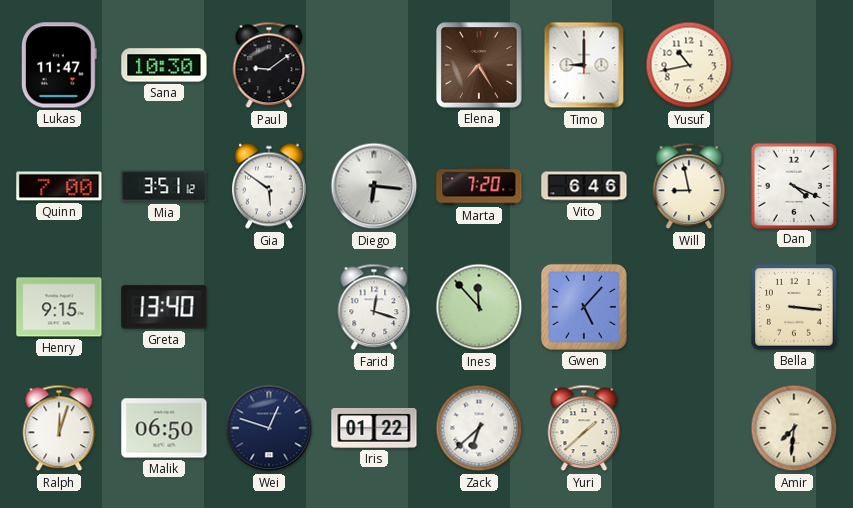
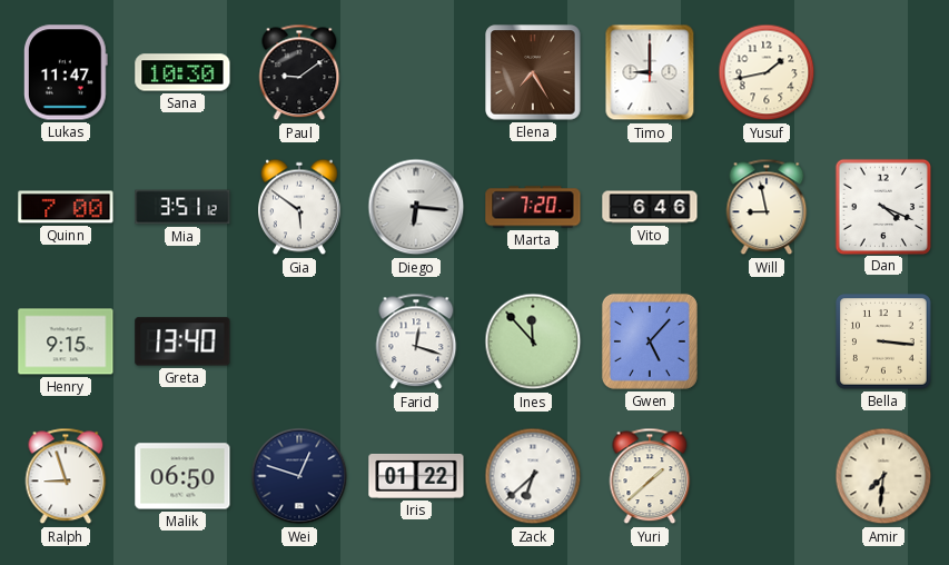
Yusuf: 10:43 -> 1:43 (767, 72)
Ralph: 12:03 -> 8:57 (66, 476)
